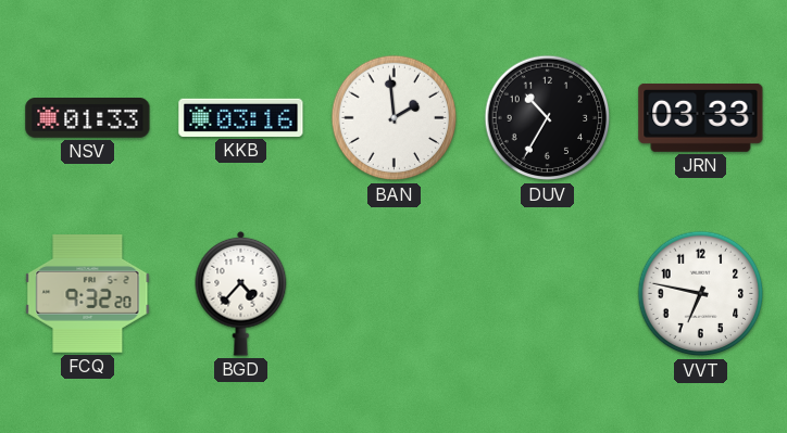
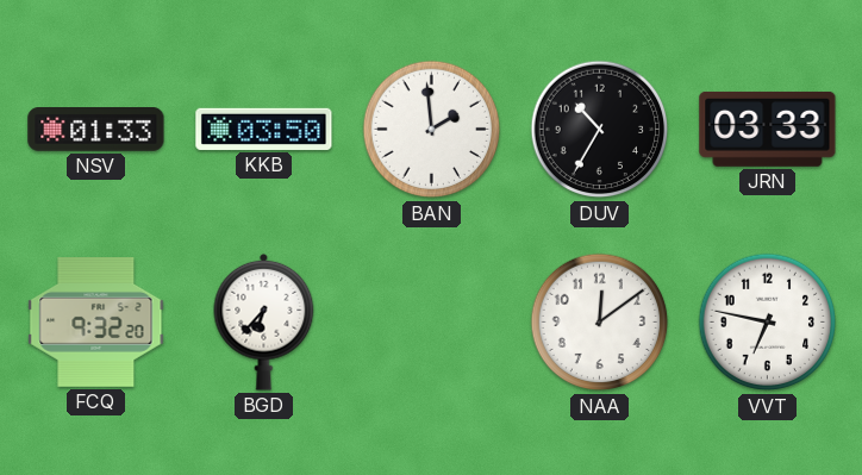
KKB: 03:16 -> 03:50 (264, 129)
BGD: 4:37 -> 6:37 (264, 321)
NAA: none -> 12:09 (600, 323)
